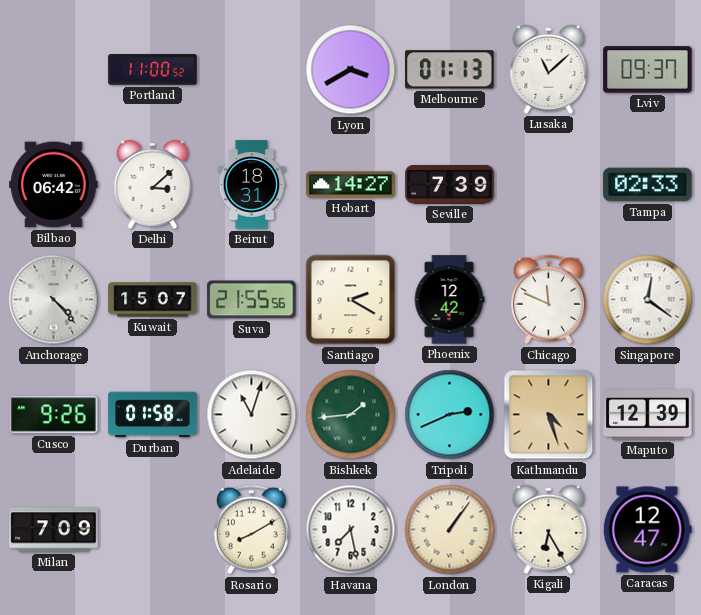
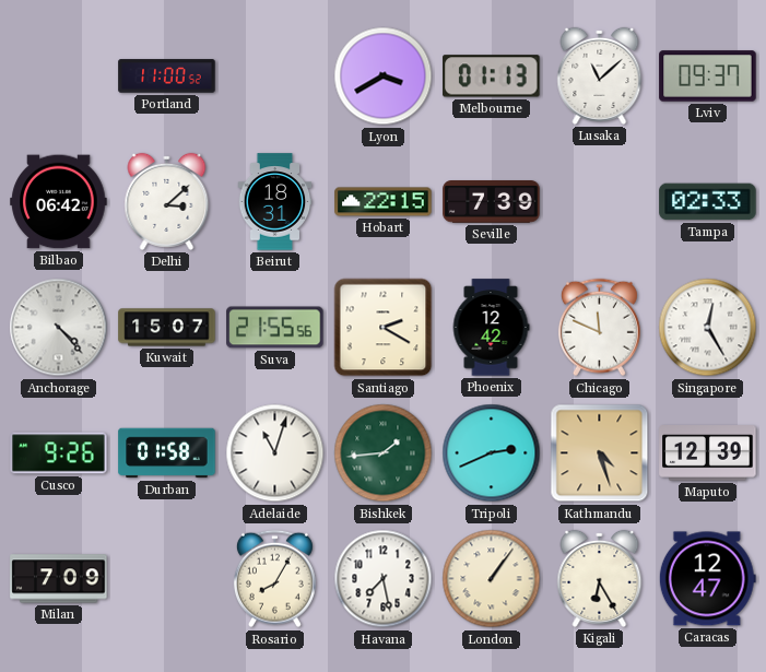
Hobart: 14:27 -> 22:15 (384, 202)
Singapore: 12:21 -> 12:25 (708, 328)
Rosario: 8:10 -> 8:05 (274, 579)
